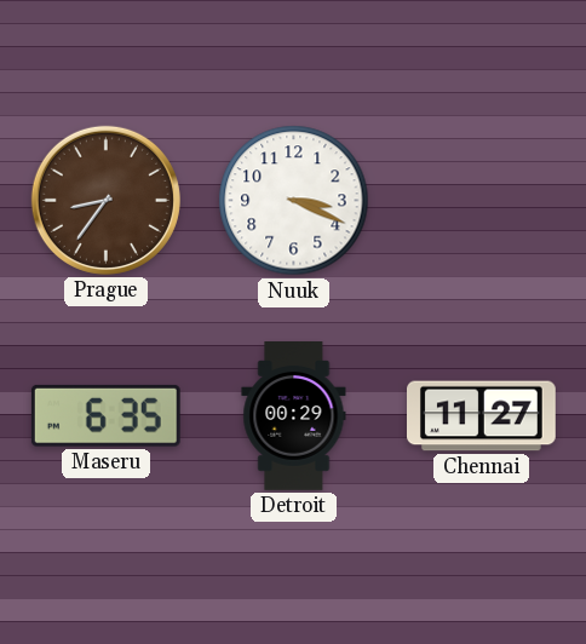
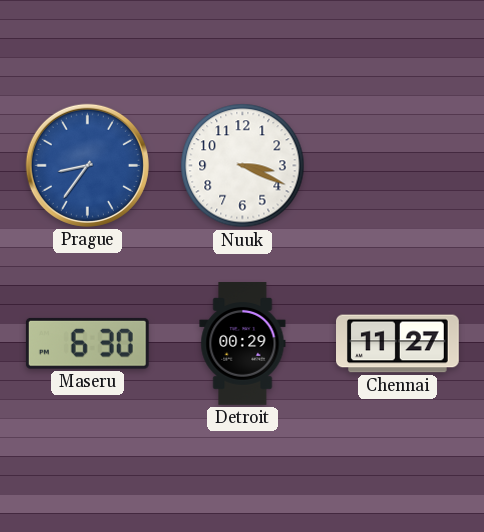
Prague dial: brown -> blue (87, 165)
Maseru: 6:35 -> 6:30 (87, 343)
